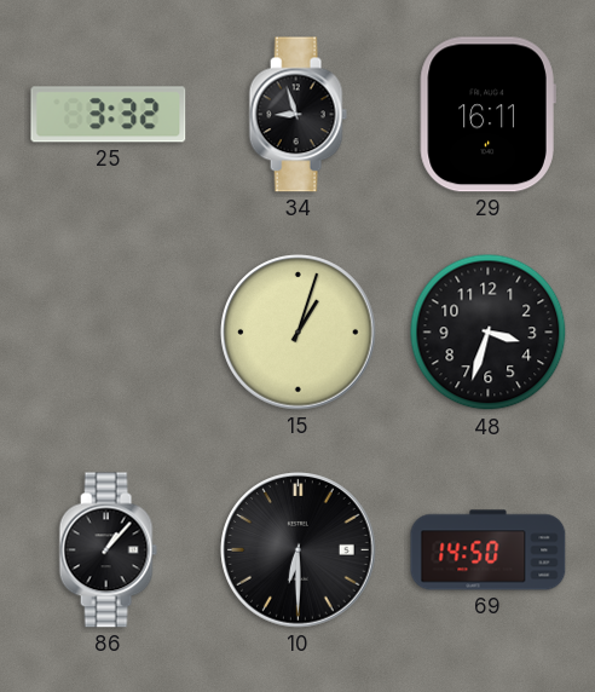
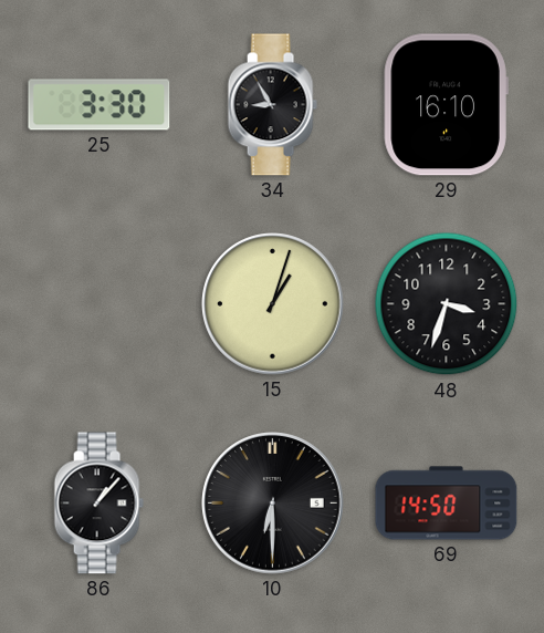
25: 3:32 -> 3:30 (100, 105)
34: 8:57 -> 8:55 (272, 105)
29: 16:11 -> 16:10 (446, 105)
